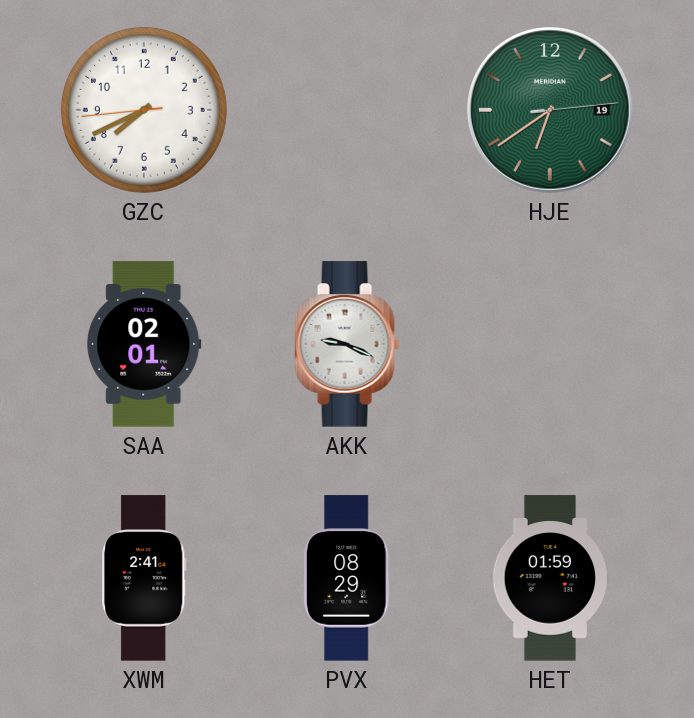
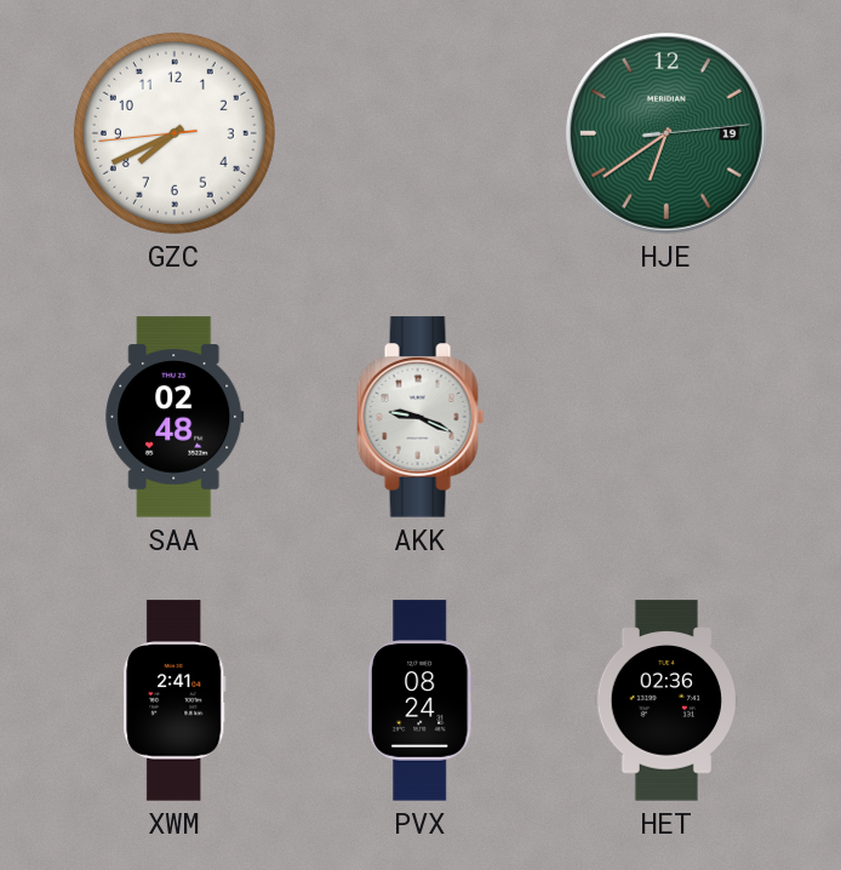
SAA: 02:01 -> 02:48 (175, 417)
PVX: 08:29 -> 08:24 (420, 700)
HET: 01:59 -> 02:36 (666, 700)
